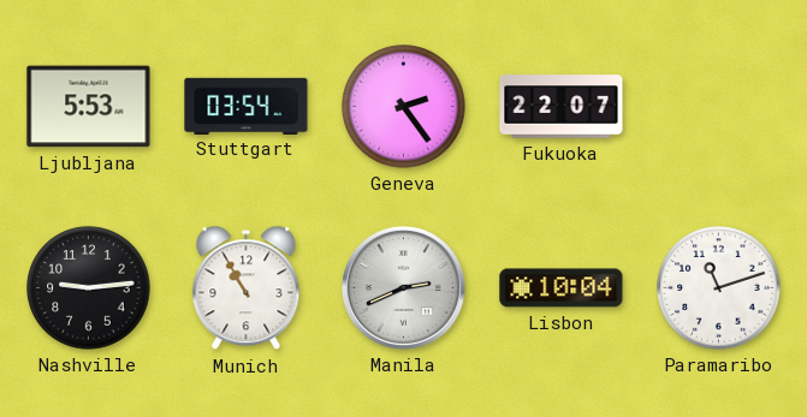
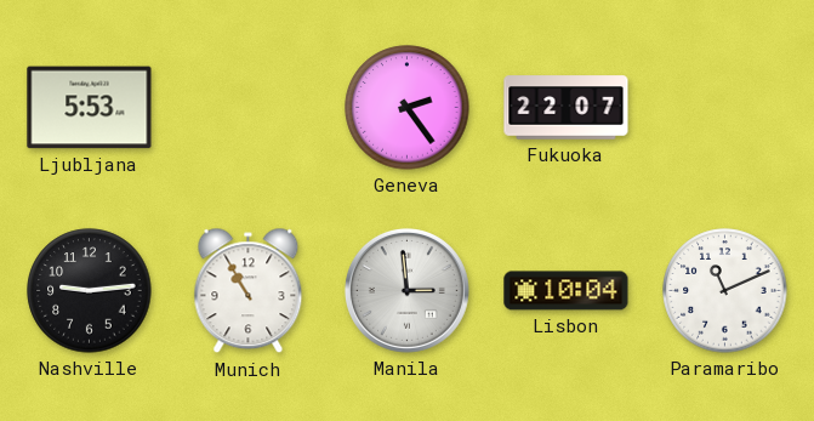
Stuttgart: 03:54 -> none (247, 106)
Manila: 2:41 -> 2:59 (406, 290)
Paramaribo: 11:12 -> 11:11 (725, 291)
